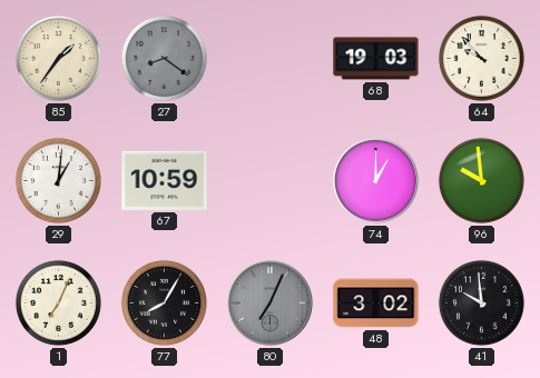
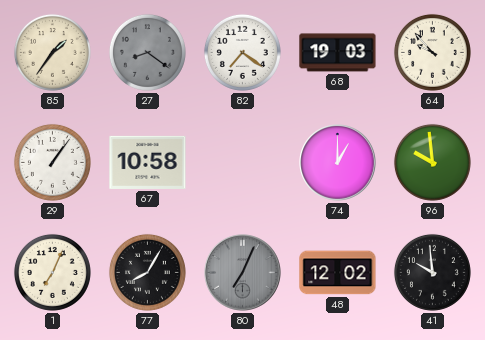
82: none -> 7:21 (242, 52)
29: 1:01 -> 1:06 (52, 162)
67: 10:59 -> 10:58 (148, 162)
48: 3:02 -> 12:02 (338, 273)
